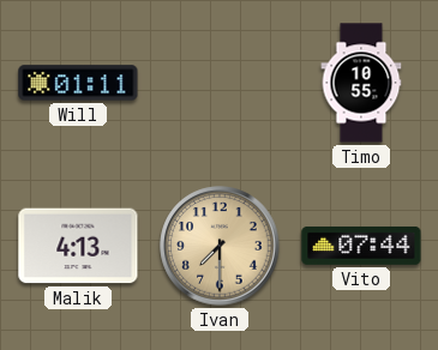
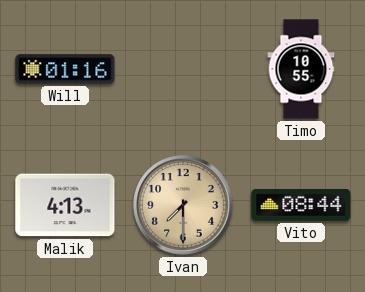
Will: 01:11 -> 01:16 (65, 69)
Vito: 07:44 -> 08:44 (301, 205)
